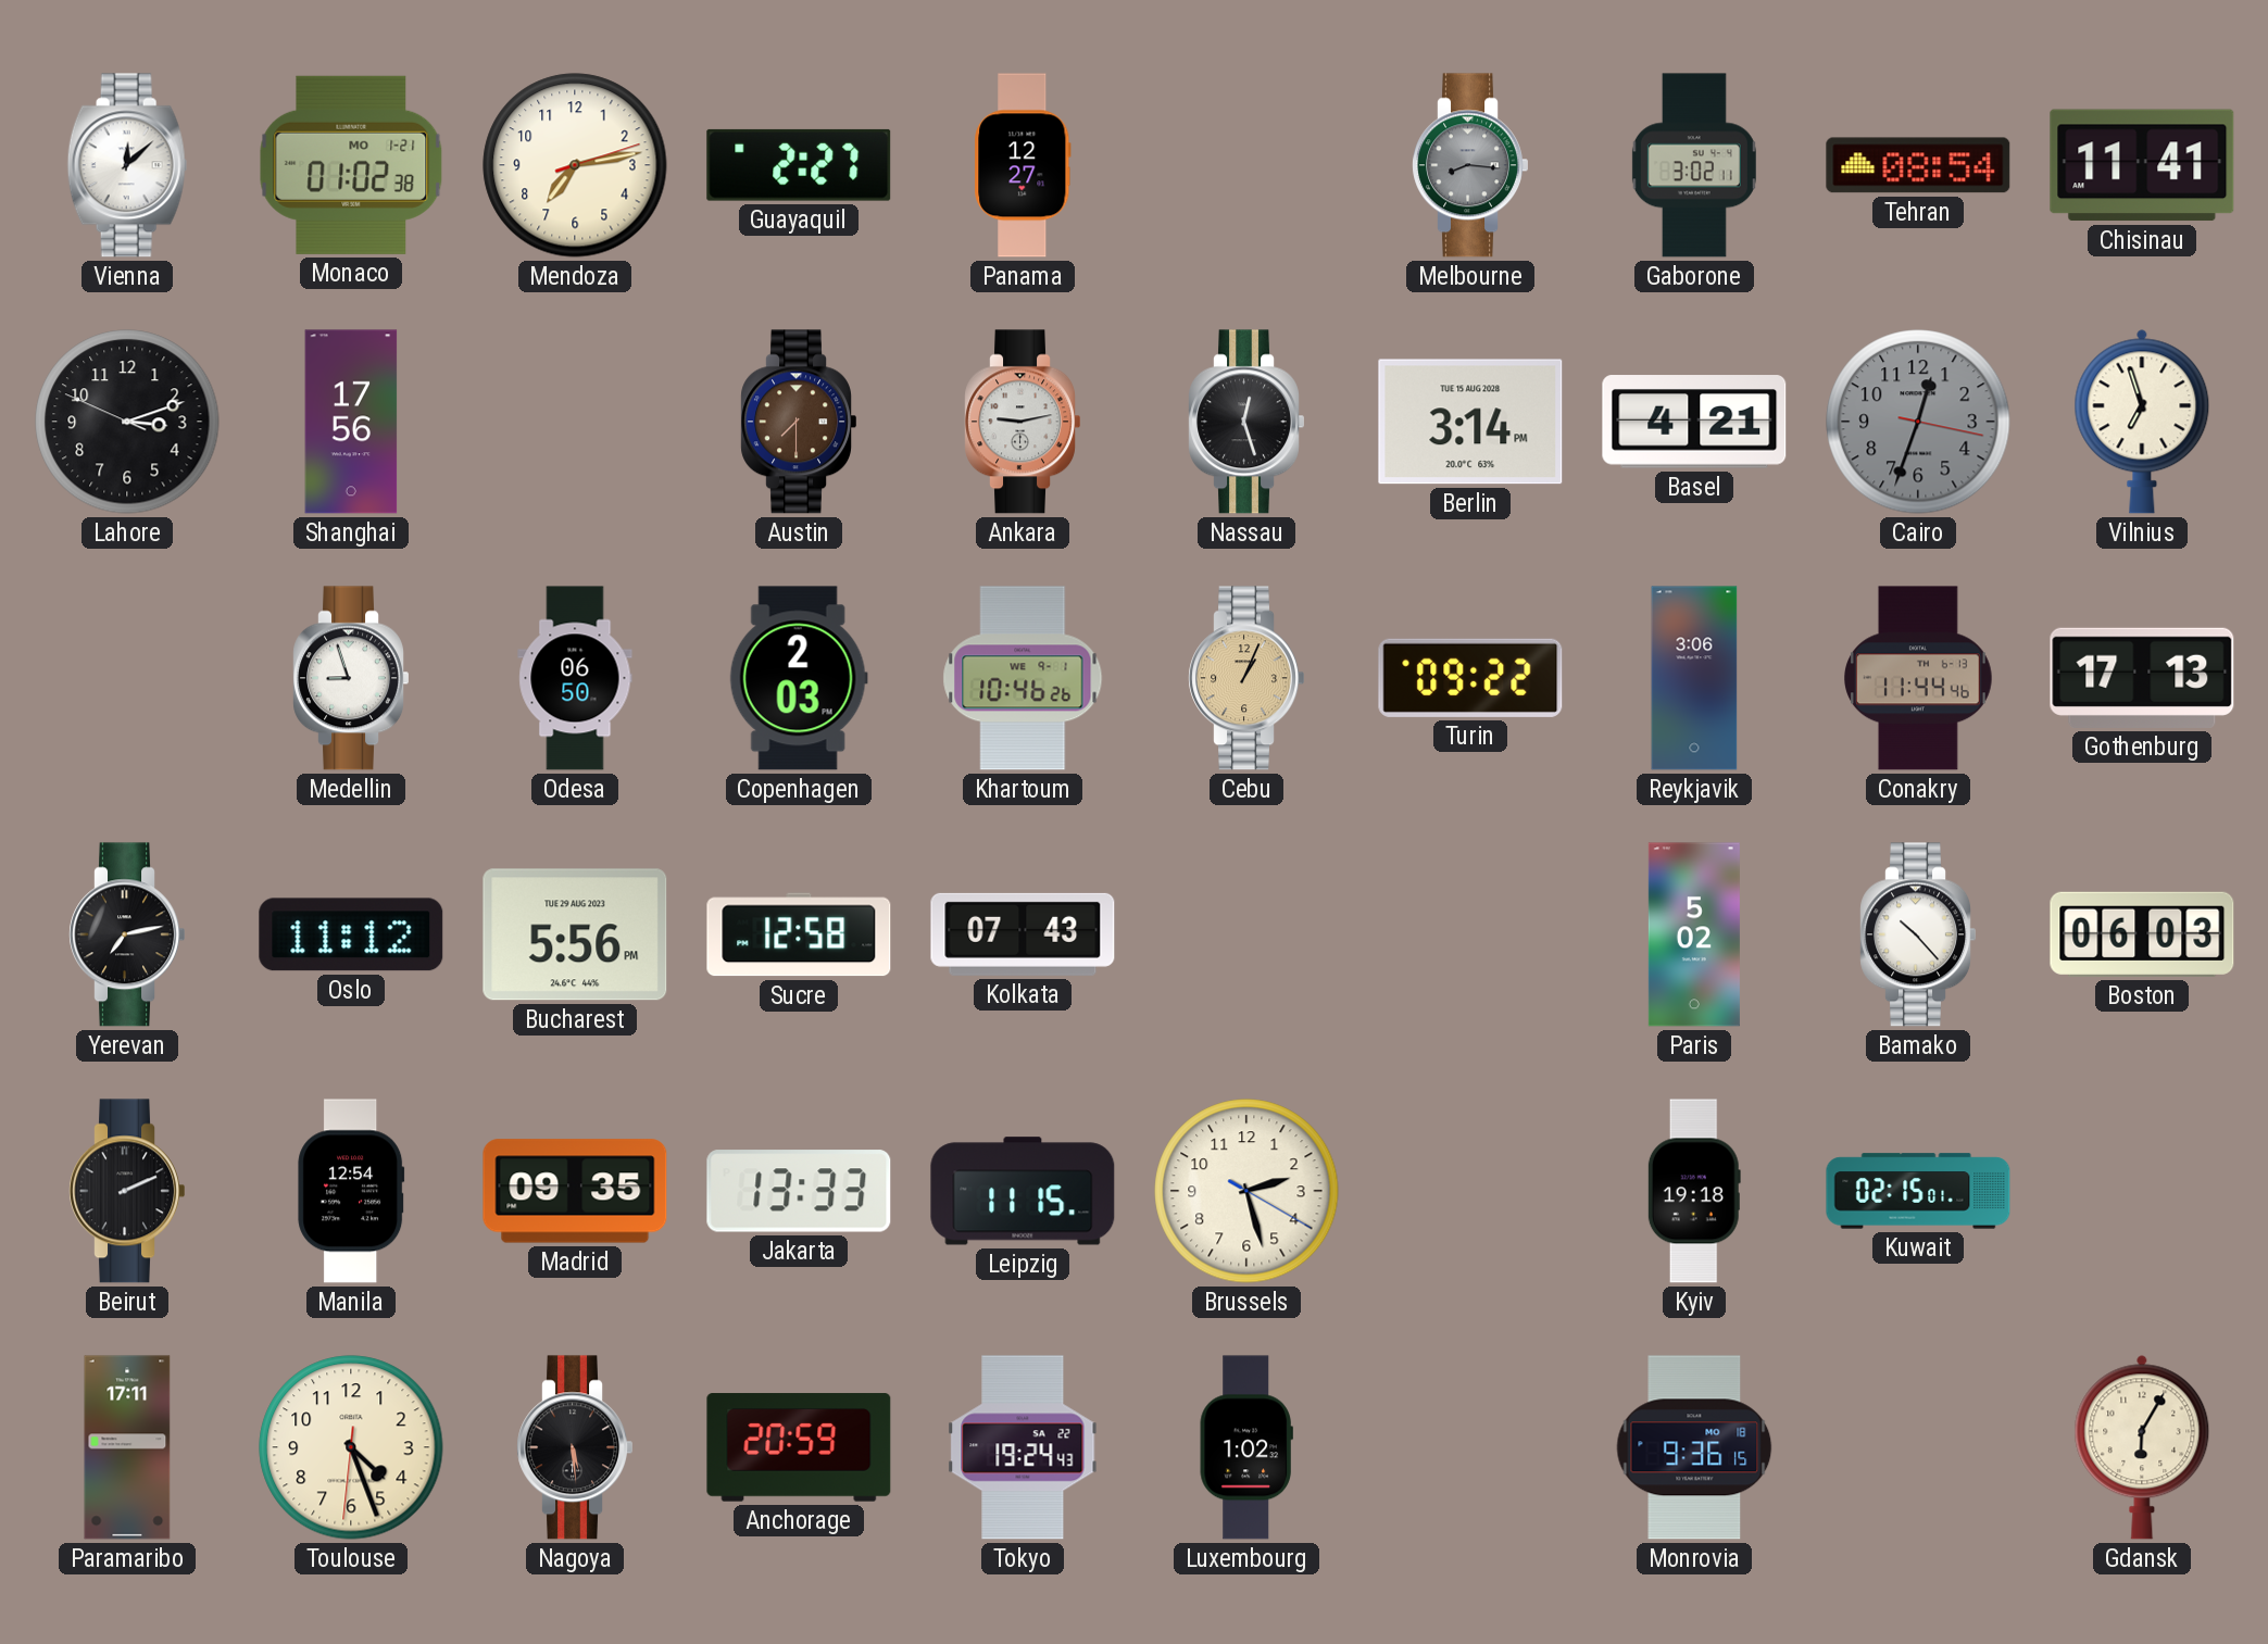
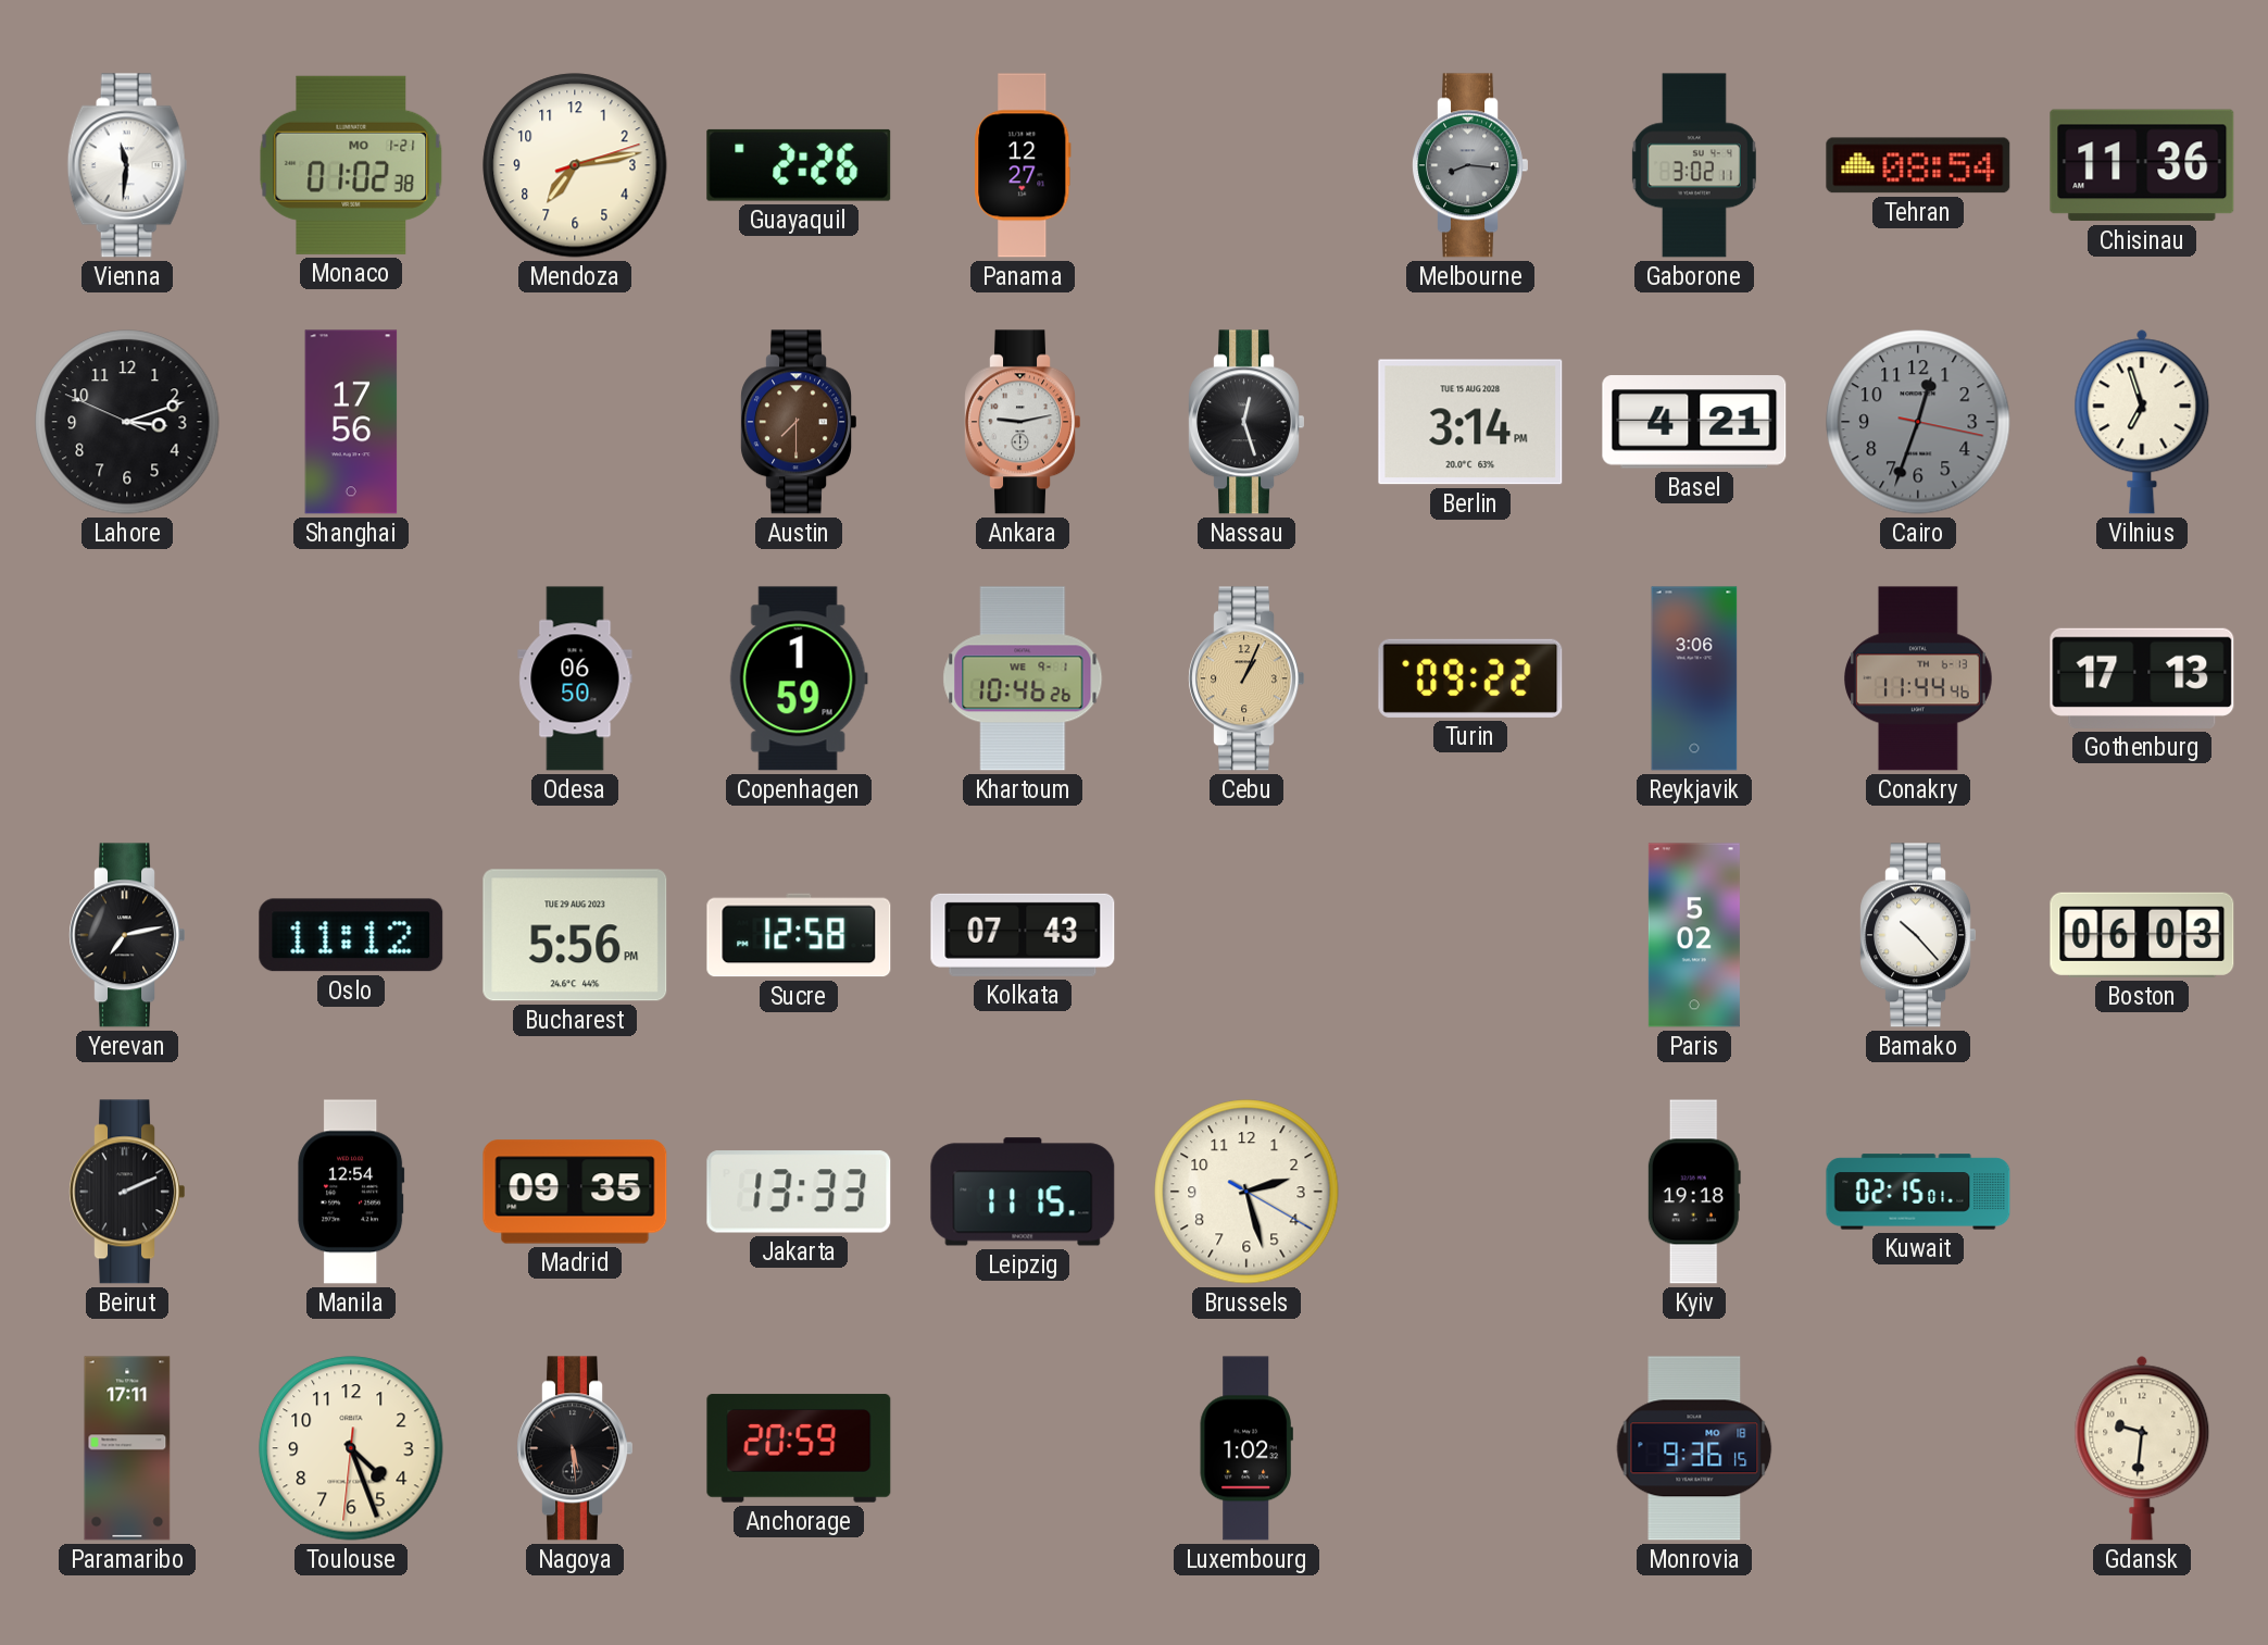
Vienna: 12:08 -> 11:31 (127, 165)
Guayaquil: 2:27 -> 2:26 (799, 165)
Chisinau: 11:41 -> 11:36 (2142, 165)
Medellin: 8:57 -> none (350, 678)
Copenhagen: 2:03 -> 1:59 (799, 678)
Tokyo: 19:24 -> none (1023, 1447)
Gdansk: 6:05 -> 9:31 (2142, 1448)
